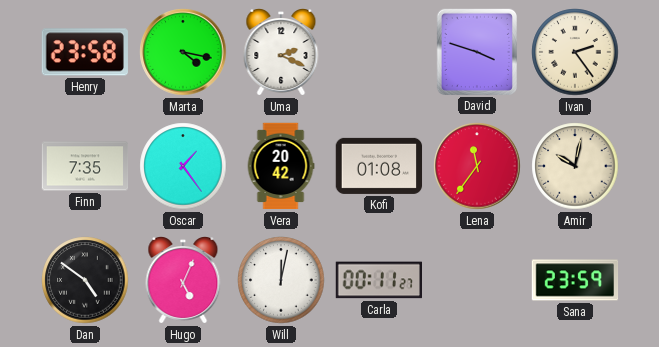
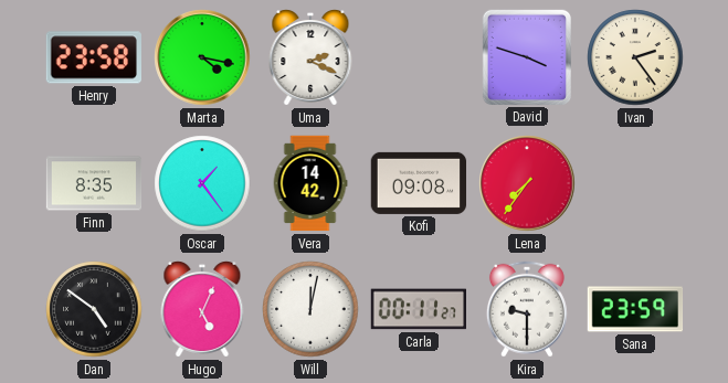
Finn: 7:35 -> 8:35 (94, 183)
Vera: 20:42 -> 14:42 (310, 183)
Kofi: 01:08 -> 09:08 (419, 183)
Lena: 11:36 -> 7:36 (527, 183)
Amir: 10:02 -> none (575, 166)
Kira: none -> 9:30 (527, 309)
